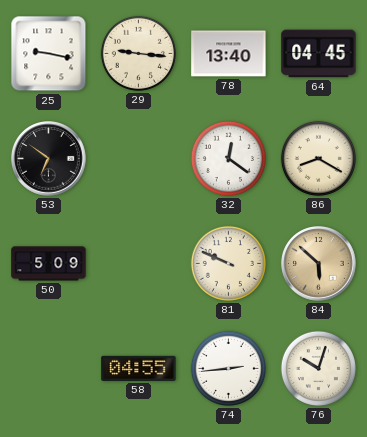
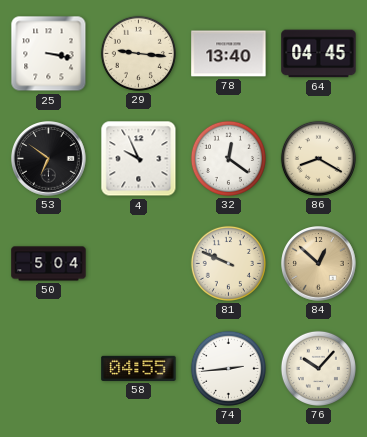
25: 9:17 -> 3:17 (49, 54)
4: none -> 9:56 (139, 159)
50: 5:09 -> 5:04 (49, 264)
84: 5:52 -> 12:52 (319, 264)
76: 10:03 -> 10:07 (318, 368)
